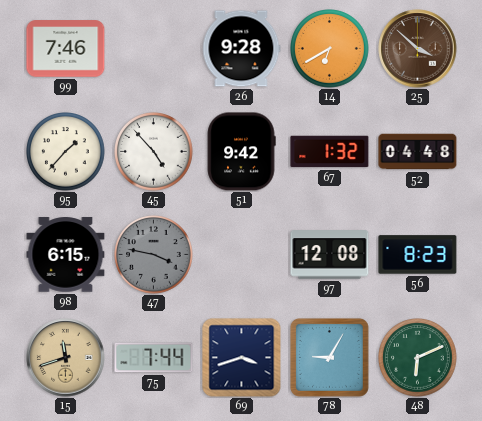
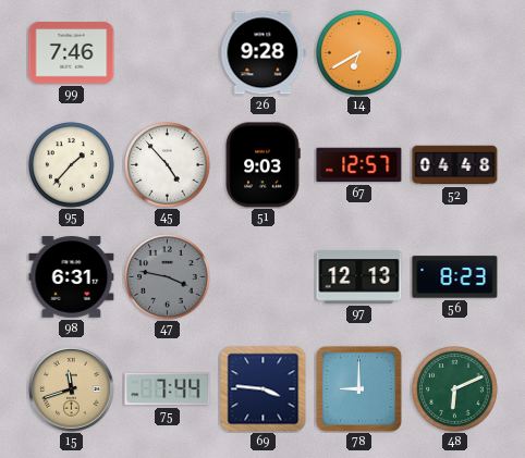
25: 3:52 -> none (418, 49)
51: 9:42 -> 9:03 (262, 165)
67: 1:32 -> 12:57 (359, 165)
98: 6:15 -> 6:31 (72, 277)
97: 12:08 -> 12:13 (359, 277)
69: 3:42 -> 3:46 (264, 389)
78: 9:05 -> 9:00 (358, 388)
